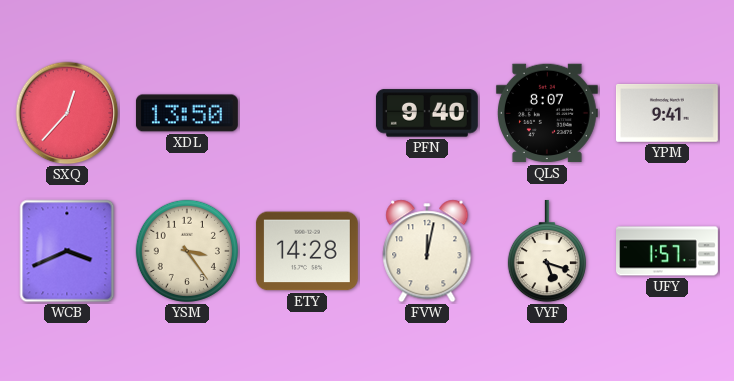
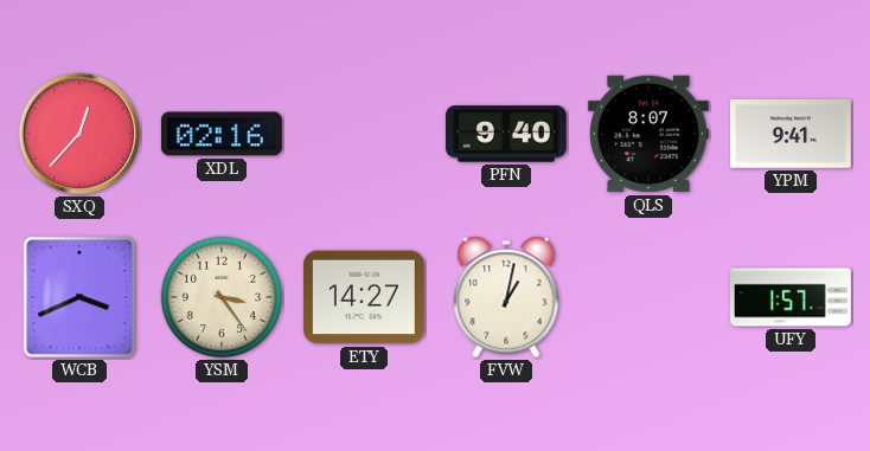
XDL: 13:50 -> 02:16 (222, 134)
ETY: 14:28 -> 14:27 (364, 297)
FVW: 12:02 -> 1:02 (506, 297)
VYF: 5:18 -> none (547, 251)
